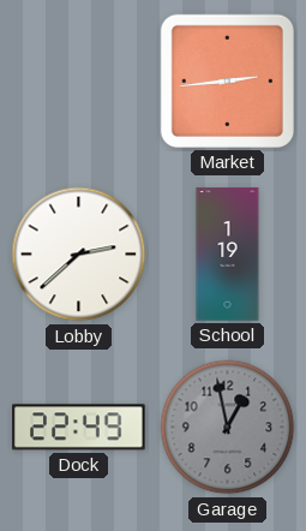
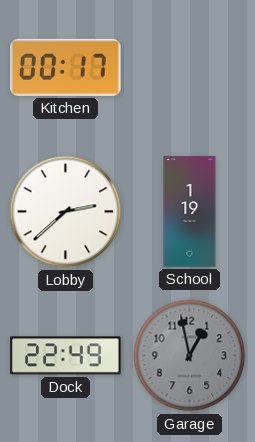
Kitchen: none -> 00:17 (66, 67)
Market: 2:44 -> none (227, 80)
